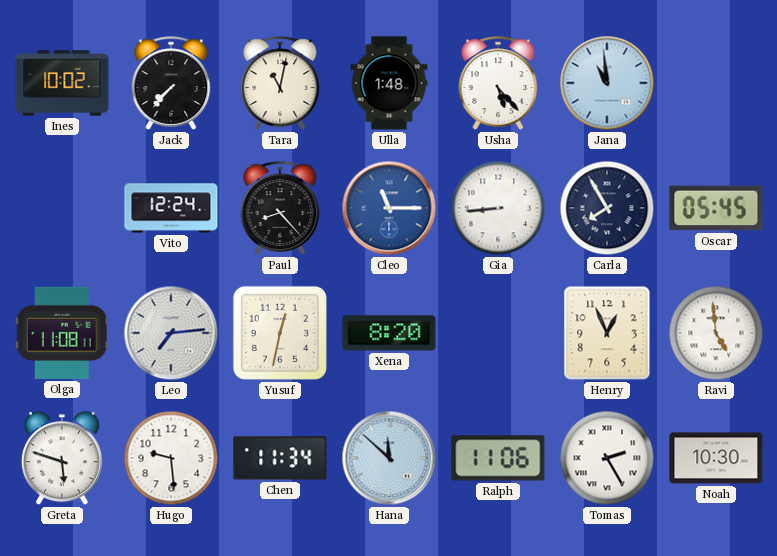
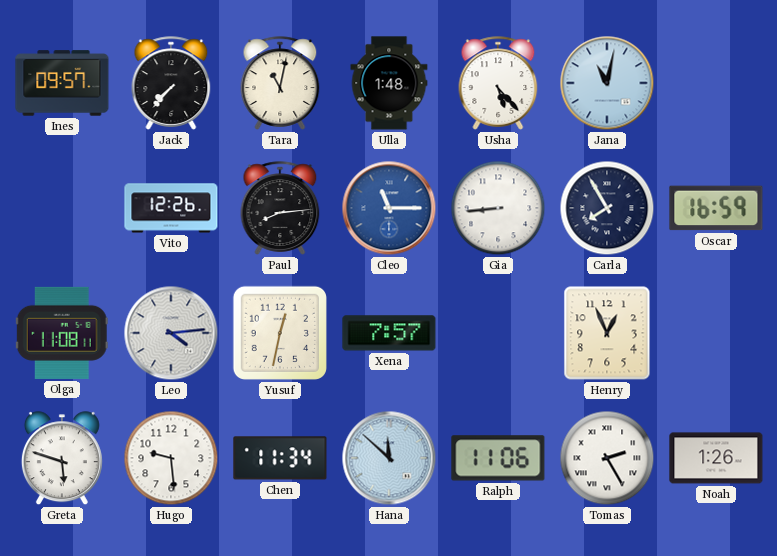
Ines: 10:02 -> 09:57 (62, 83)
Jana: 10:59 -> 11:02 (607, 83)
Vito: 12:24 -> 12:26 (171, 208)
Paul: 8:23 -> 8:14 (280, 208)
Oscar: 05:45 -> 16:59 (716, 208)
Leo: 7:14 -> 4:14 (171, 333)
Xena: 8:20 -> 7:57 (389, 333)
Ravi: 4:59 -> none (716, 333)
Noah: 10:30 -> 1:26 (716, 458)
